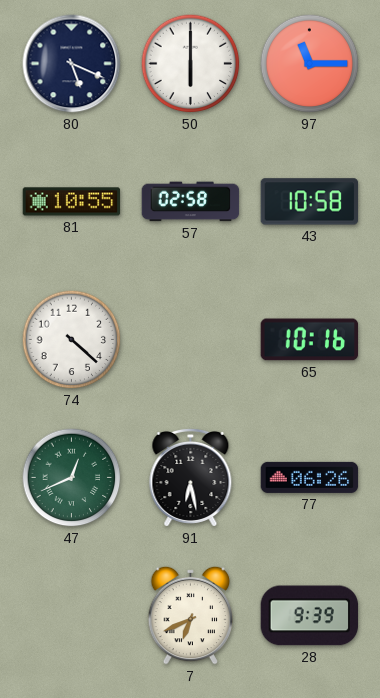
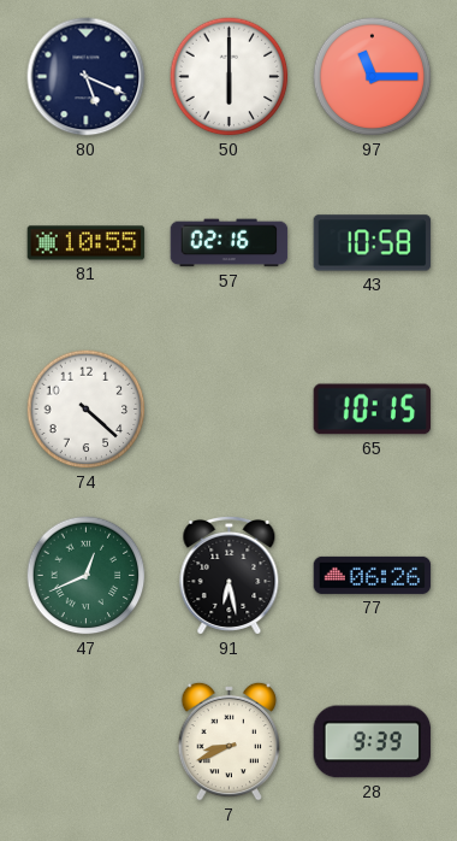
57: 02:58 -> 02:16 (230, 243)
65: 10:16 -> 10:15 (373, 410)
7: 6:41 -> 8:41 (230, 741)
